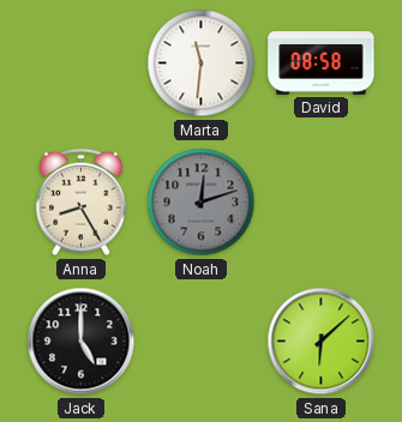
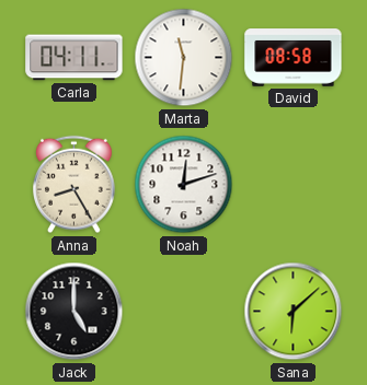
Carla: none -> 04:11 (74, 58)
Noah dial: grey -> white (184, 185)
